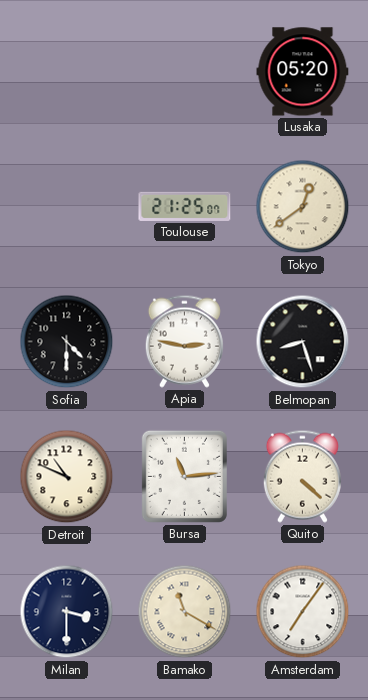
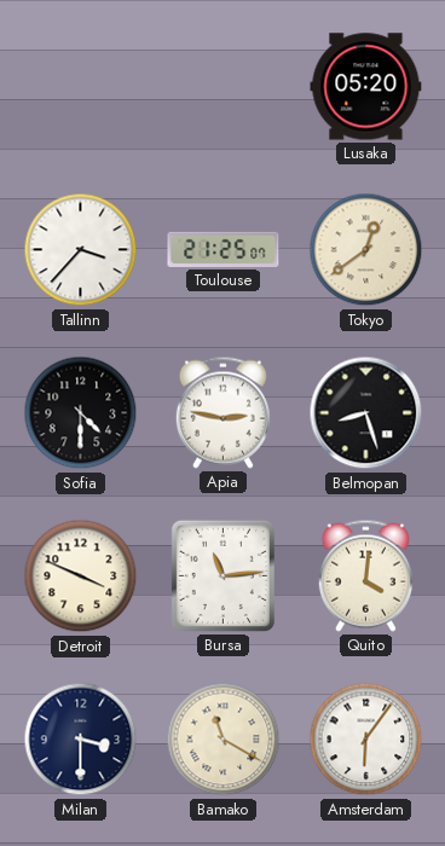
Tallinn: none -> 3:37 (81, 250)
Detroit: 10:49 -> 3:49 (81, 576)
Quito: 4:22 -> 4:01 (365, 575)
Amsterdam: 7:06 -> 6:06 (366, 740)
